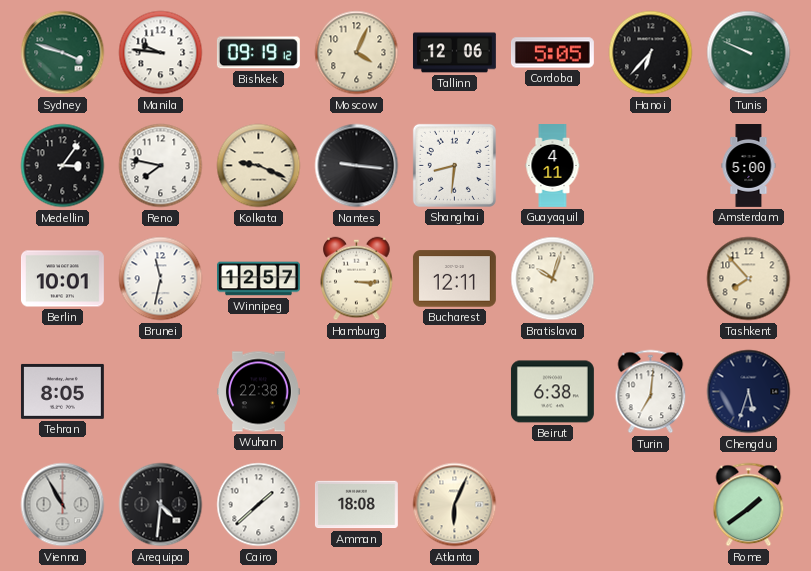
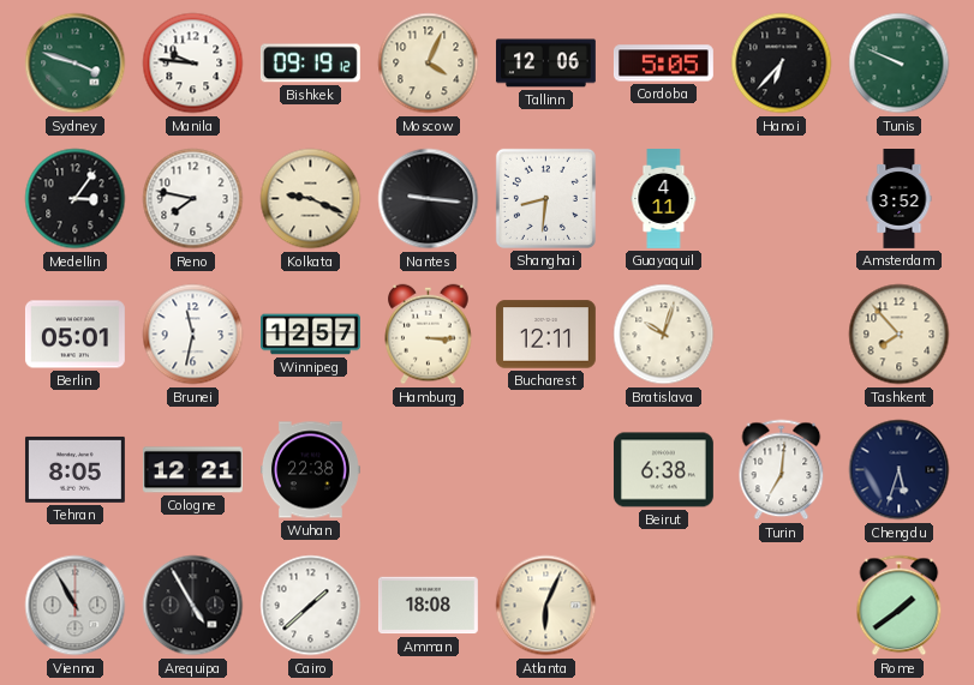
Amsterdam: 5:00 -> 3:52 (900, 199)
Berlin: 10:01 -> 05:01 (74, 335)
Cologne: none -> 12:21 (192, 470)
Arequipa: 4:31 -> 4:55 (193, 606)
